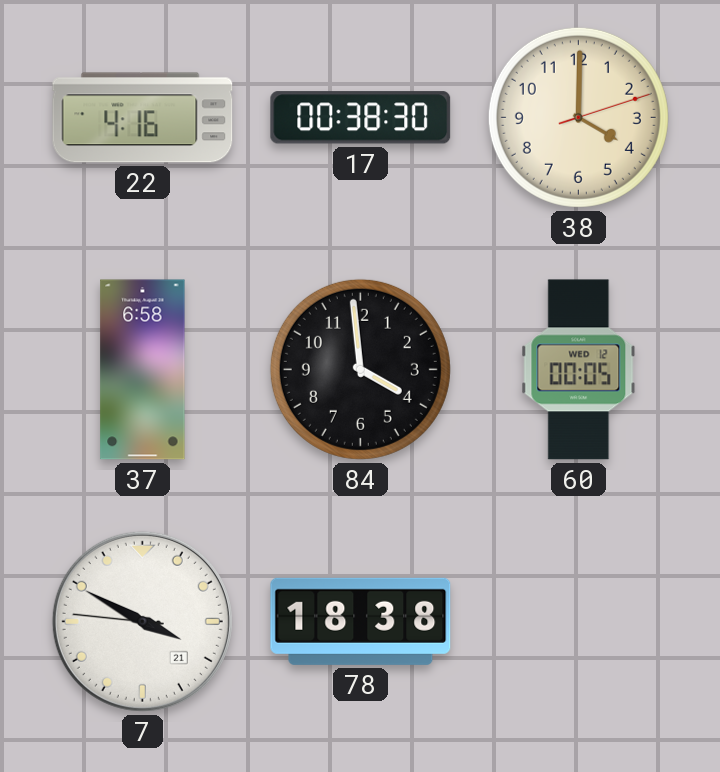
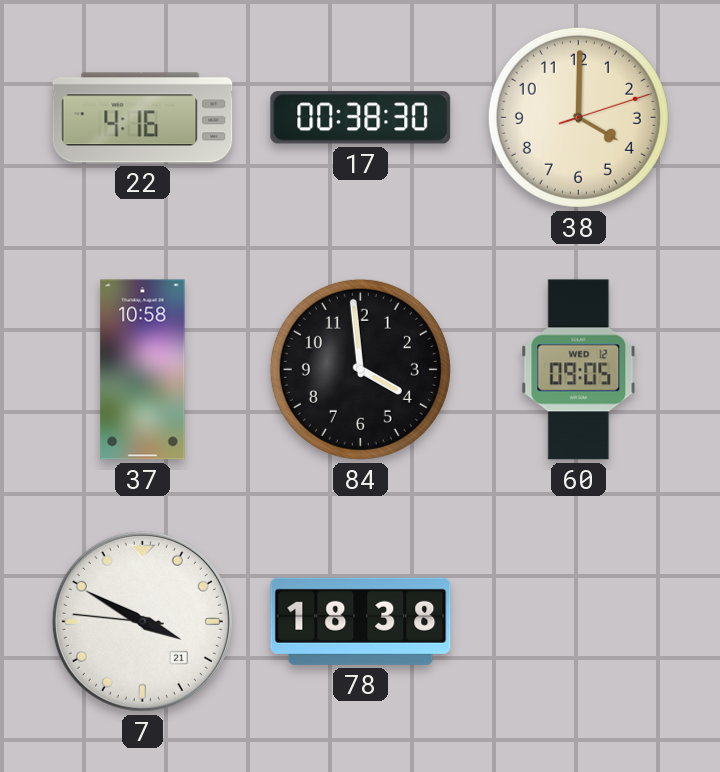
37: 6:58 -> 10:58 (143, 370)
60: 00:05 -> 09:05 (579, 370)
